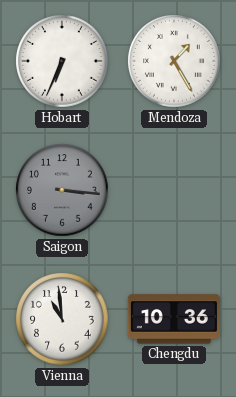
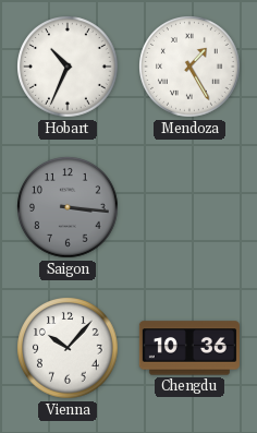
Hobart: 6:34 -> 10:34 (69, 68)
Vienna: 10:59 -> 10:07 (69, 349)
